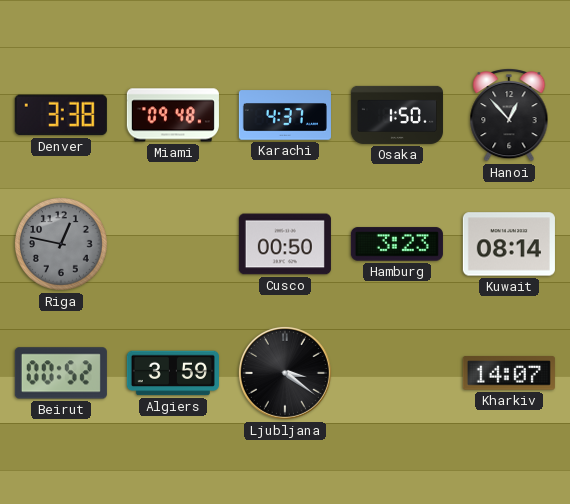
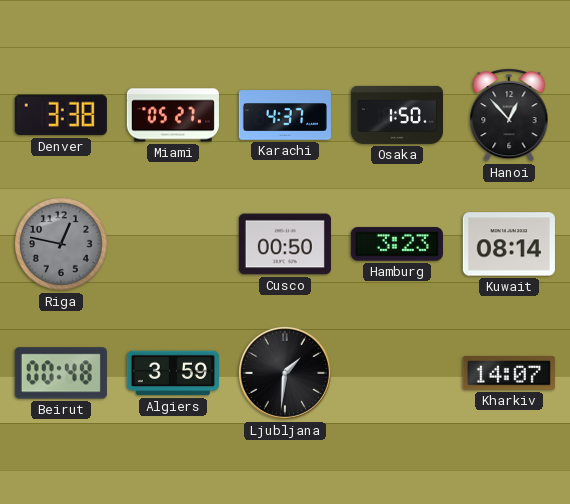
Miami: 09:48 -> 05:27 (173, 115)
Beirut: 00:52 -> 00:48 (61, 373)
Ljubljana: 3:21 -> 1:31 (285, 373)
